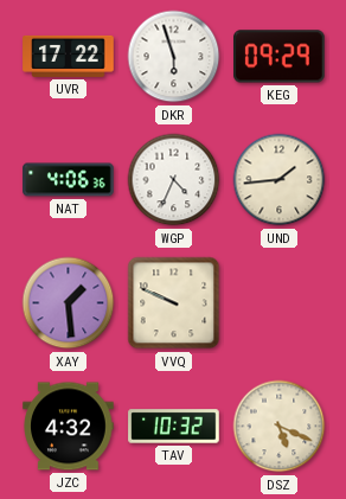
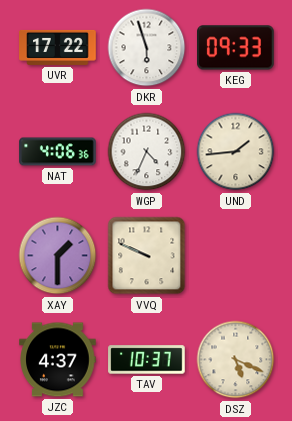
KEG: 09:29 -> 09:33 (236, 48)
XAY: 1:29 -> 1:30 (58, 256)
JZC: 4:32 -> 4:37 (58, 360)
TAV: 10:32 -> 10:37 (147, 360)
